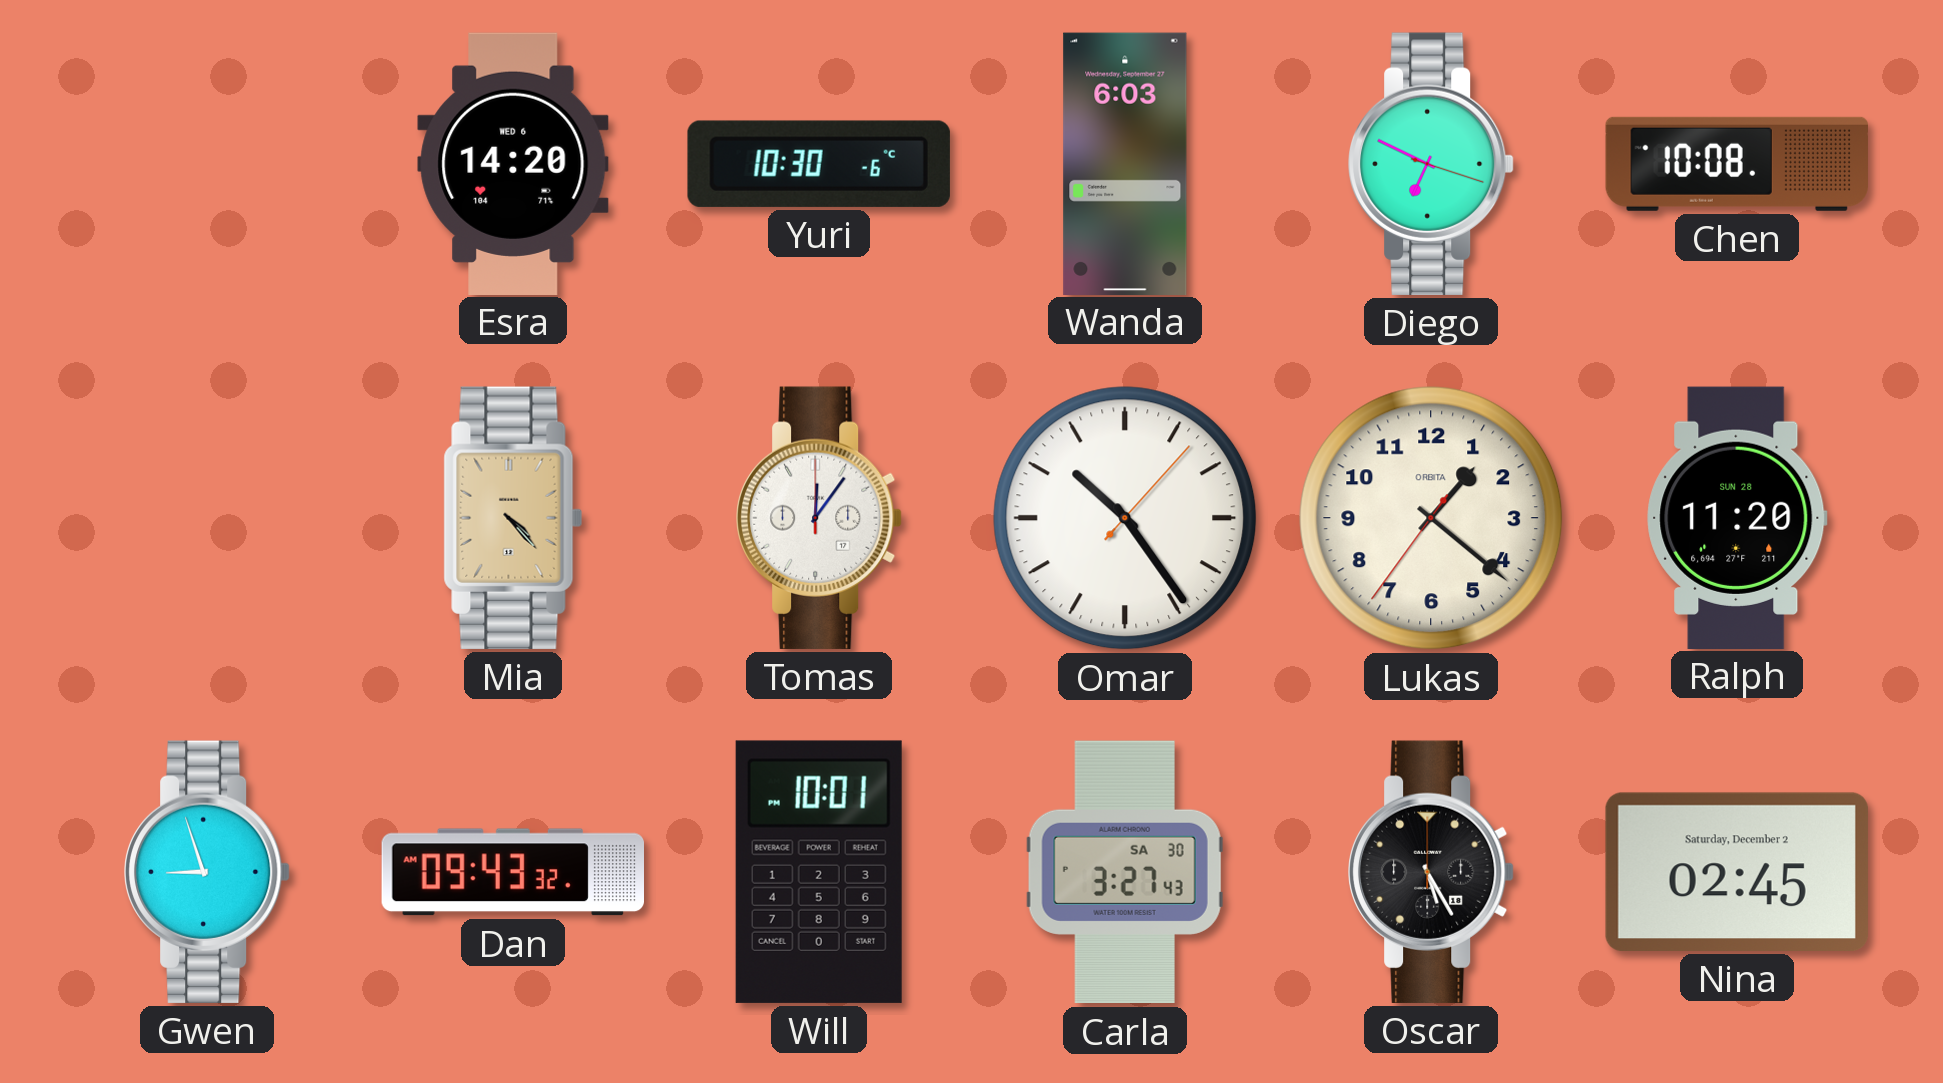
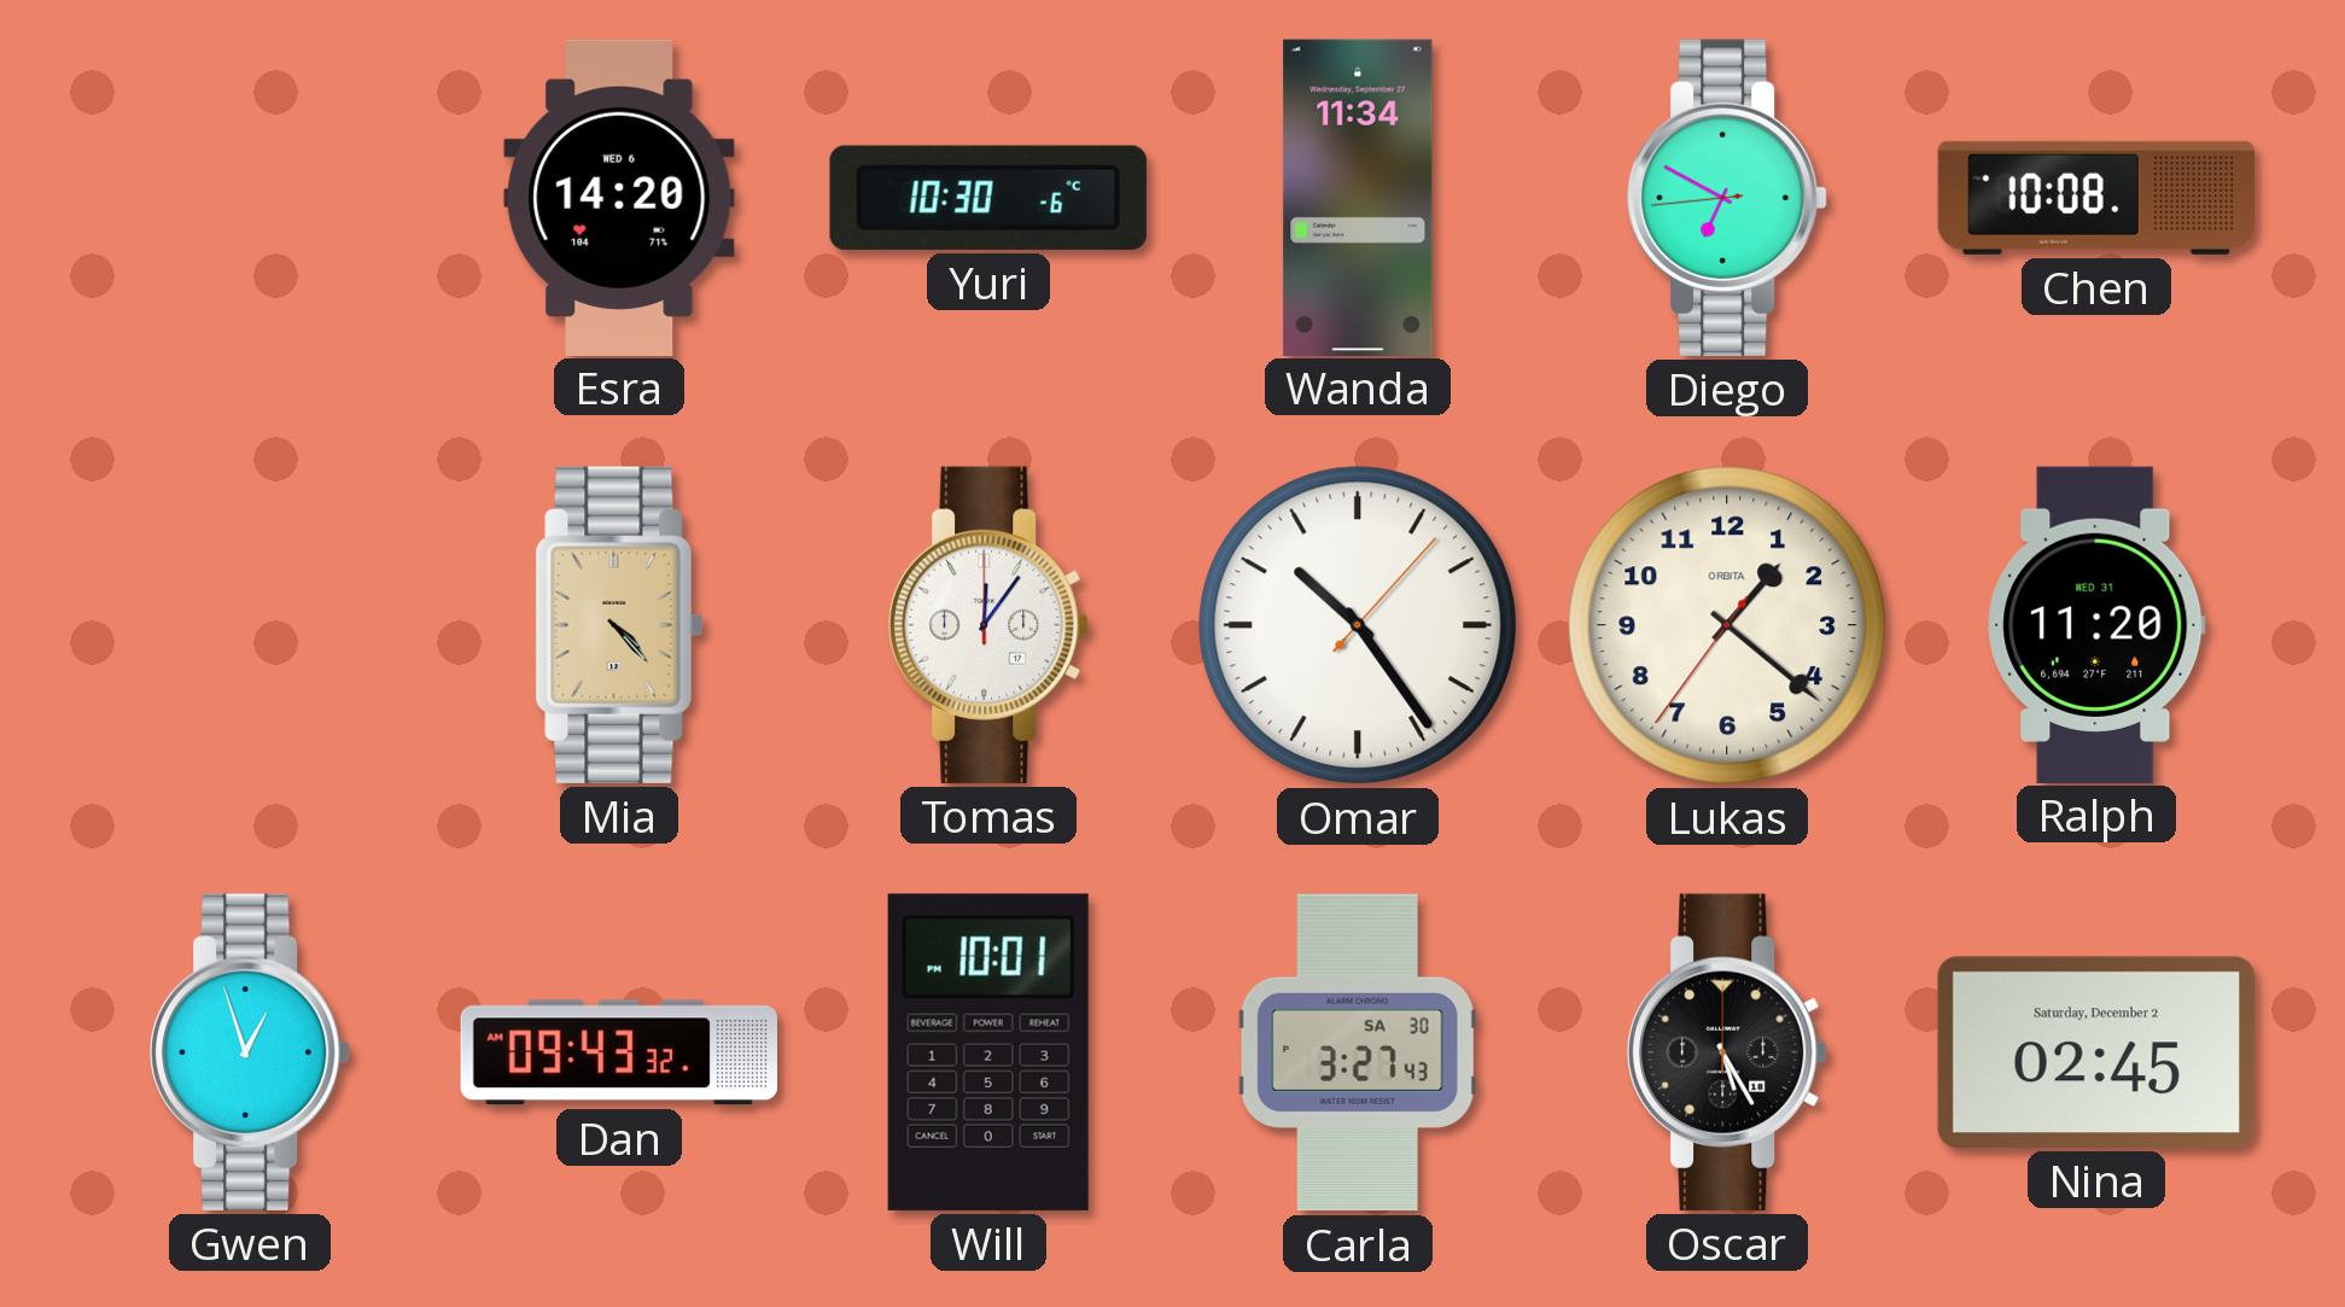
Wanda: 6:03 -> 11:34 (1358, 197)
Diego: 6:49:18 -> 6:49:44 (1727, 198)
Ralph date: SUN 28 -> WED 31 (2096, 624)
Gwen: 8:57 -> 12:57 (250, 1052)
